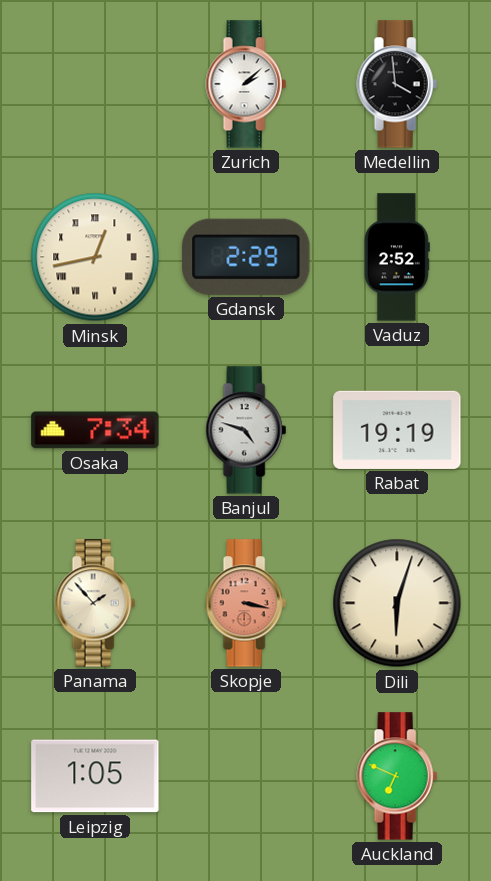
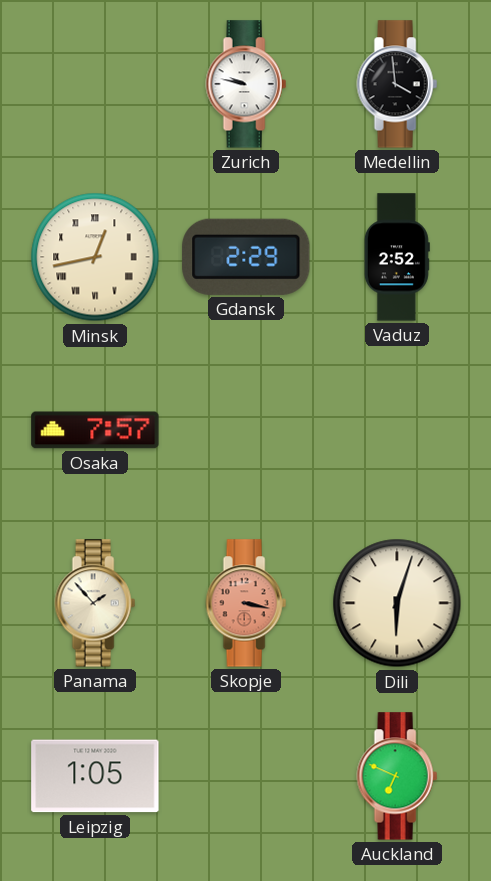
Zurich: 2:08 -> 9:47 (246, 84)
Osaka: 7:34 -> 7:57 (95, 430)
Banjul: 4:48 -> none (246, 430)
Rabat: 19:19 -> none (397, 430)
